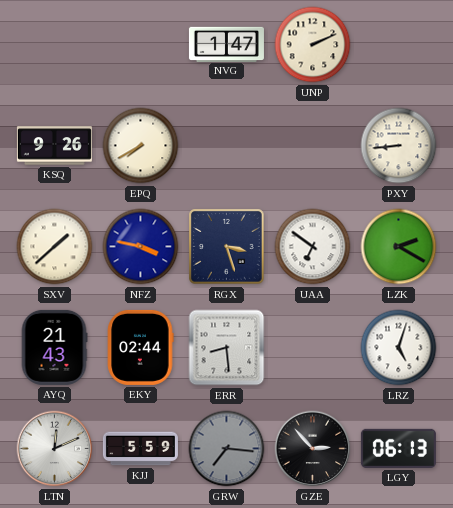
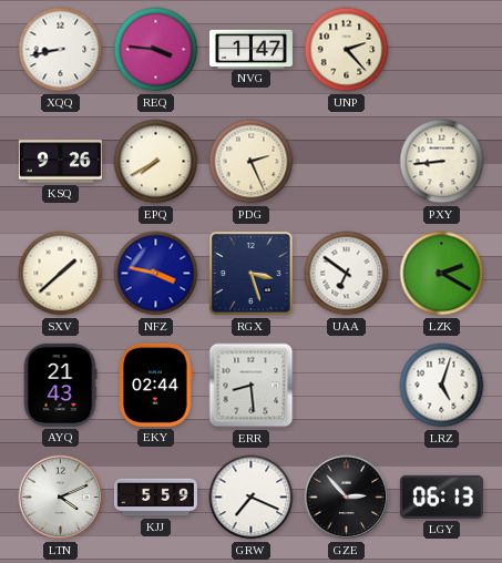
XQQ: none -> 8:43 (61, 50)
REQ: none -> 3:46 (156, 50)
UNP: 2:11 -> 2:23 (347, 50)
PDG: none -> 2:26 (252, 162)
LTN: 12:11 -> 4:11 (61, 498)
GRW: 7:16 -> 7:19 (252, 498)
GRW dial: grey -> white (252, 498)
